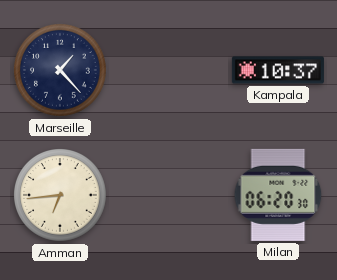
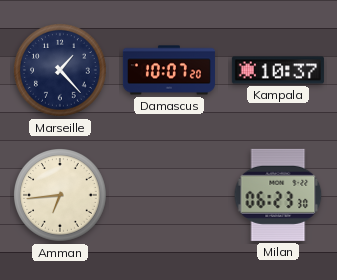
Damascus: none -> 10:07 (169, 70)
Milan: 06:20 -> 06:23 (278, 195)
